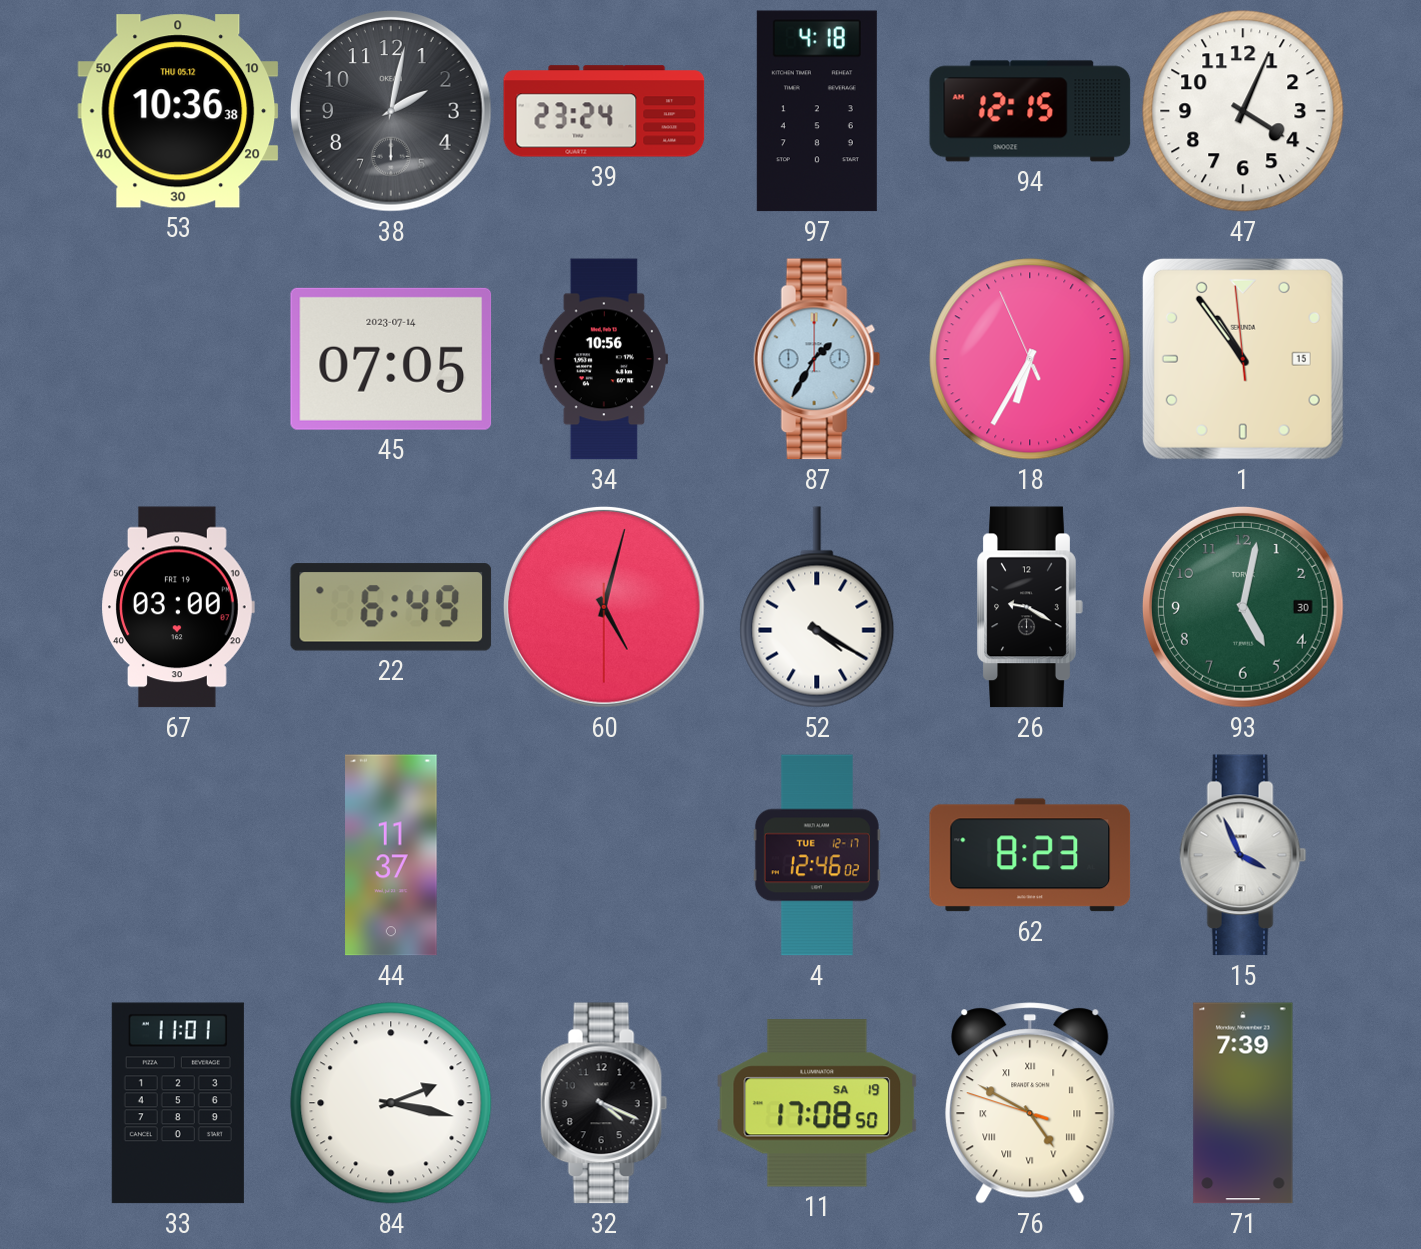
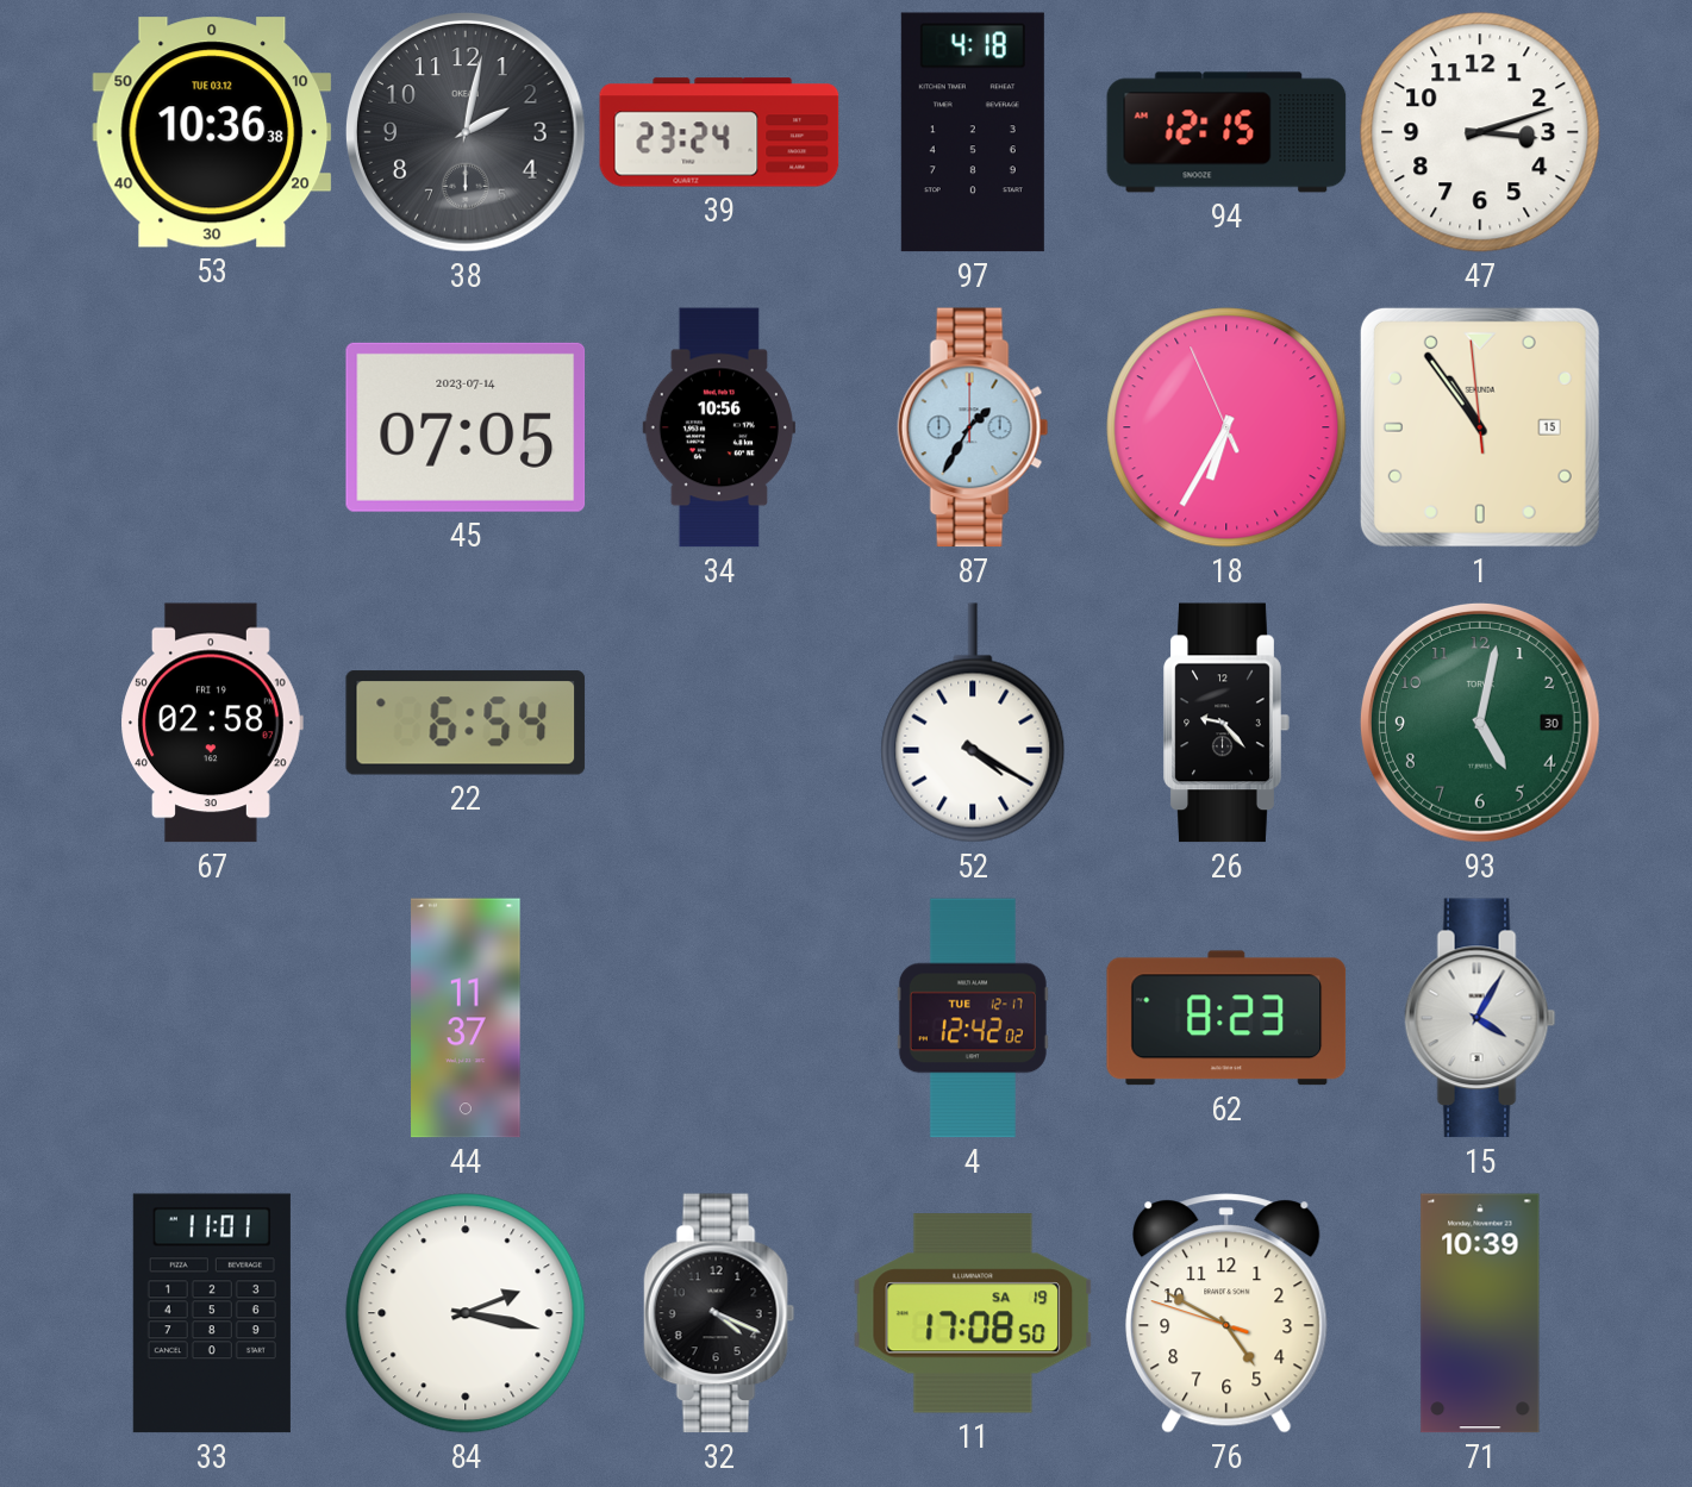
53 date: THU 05.12 -> TUE 03.12 (212, 132)
47: 4:04 -> 3:12 (1480, 132)
67: 03:00 -> 02:58 (212, 723)
22: 6:49 -> 6:54 (466, 723)
60: 5:02 -> none (604, 607)
26: 9:20 -> 9:23 (1226, 723)
4: 12:46 -> 12:42 (973, 1018)
15: 3:56 -> 4:05 (1480, 1018)
76 numerals: Roman -> Arabic (1226, 1313)
71: 7:39 -> 10:39 (1480, 1313)
